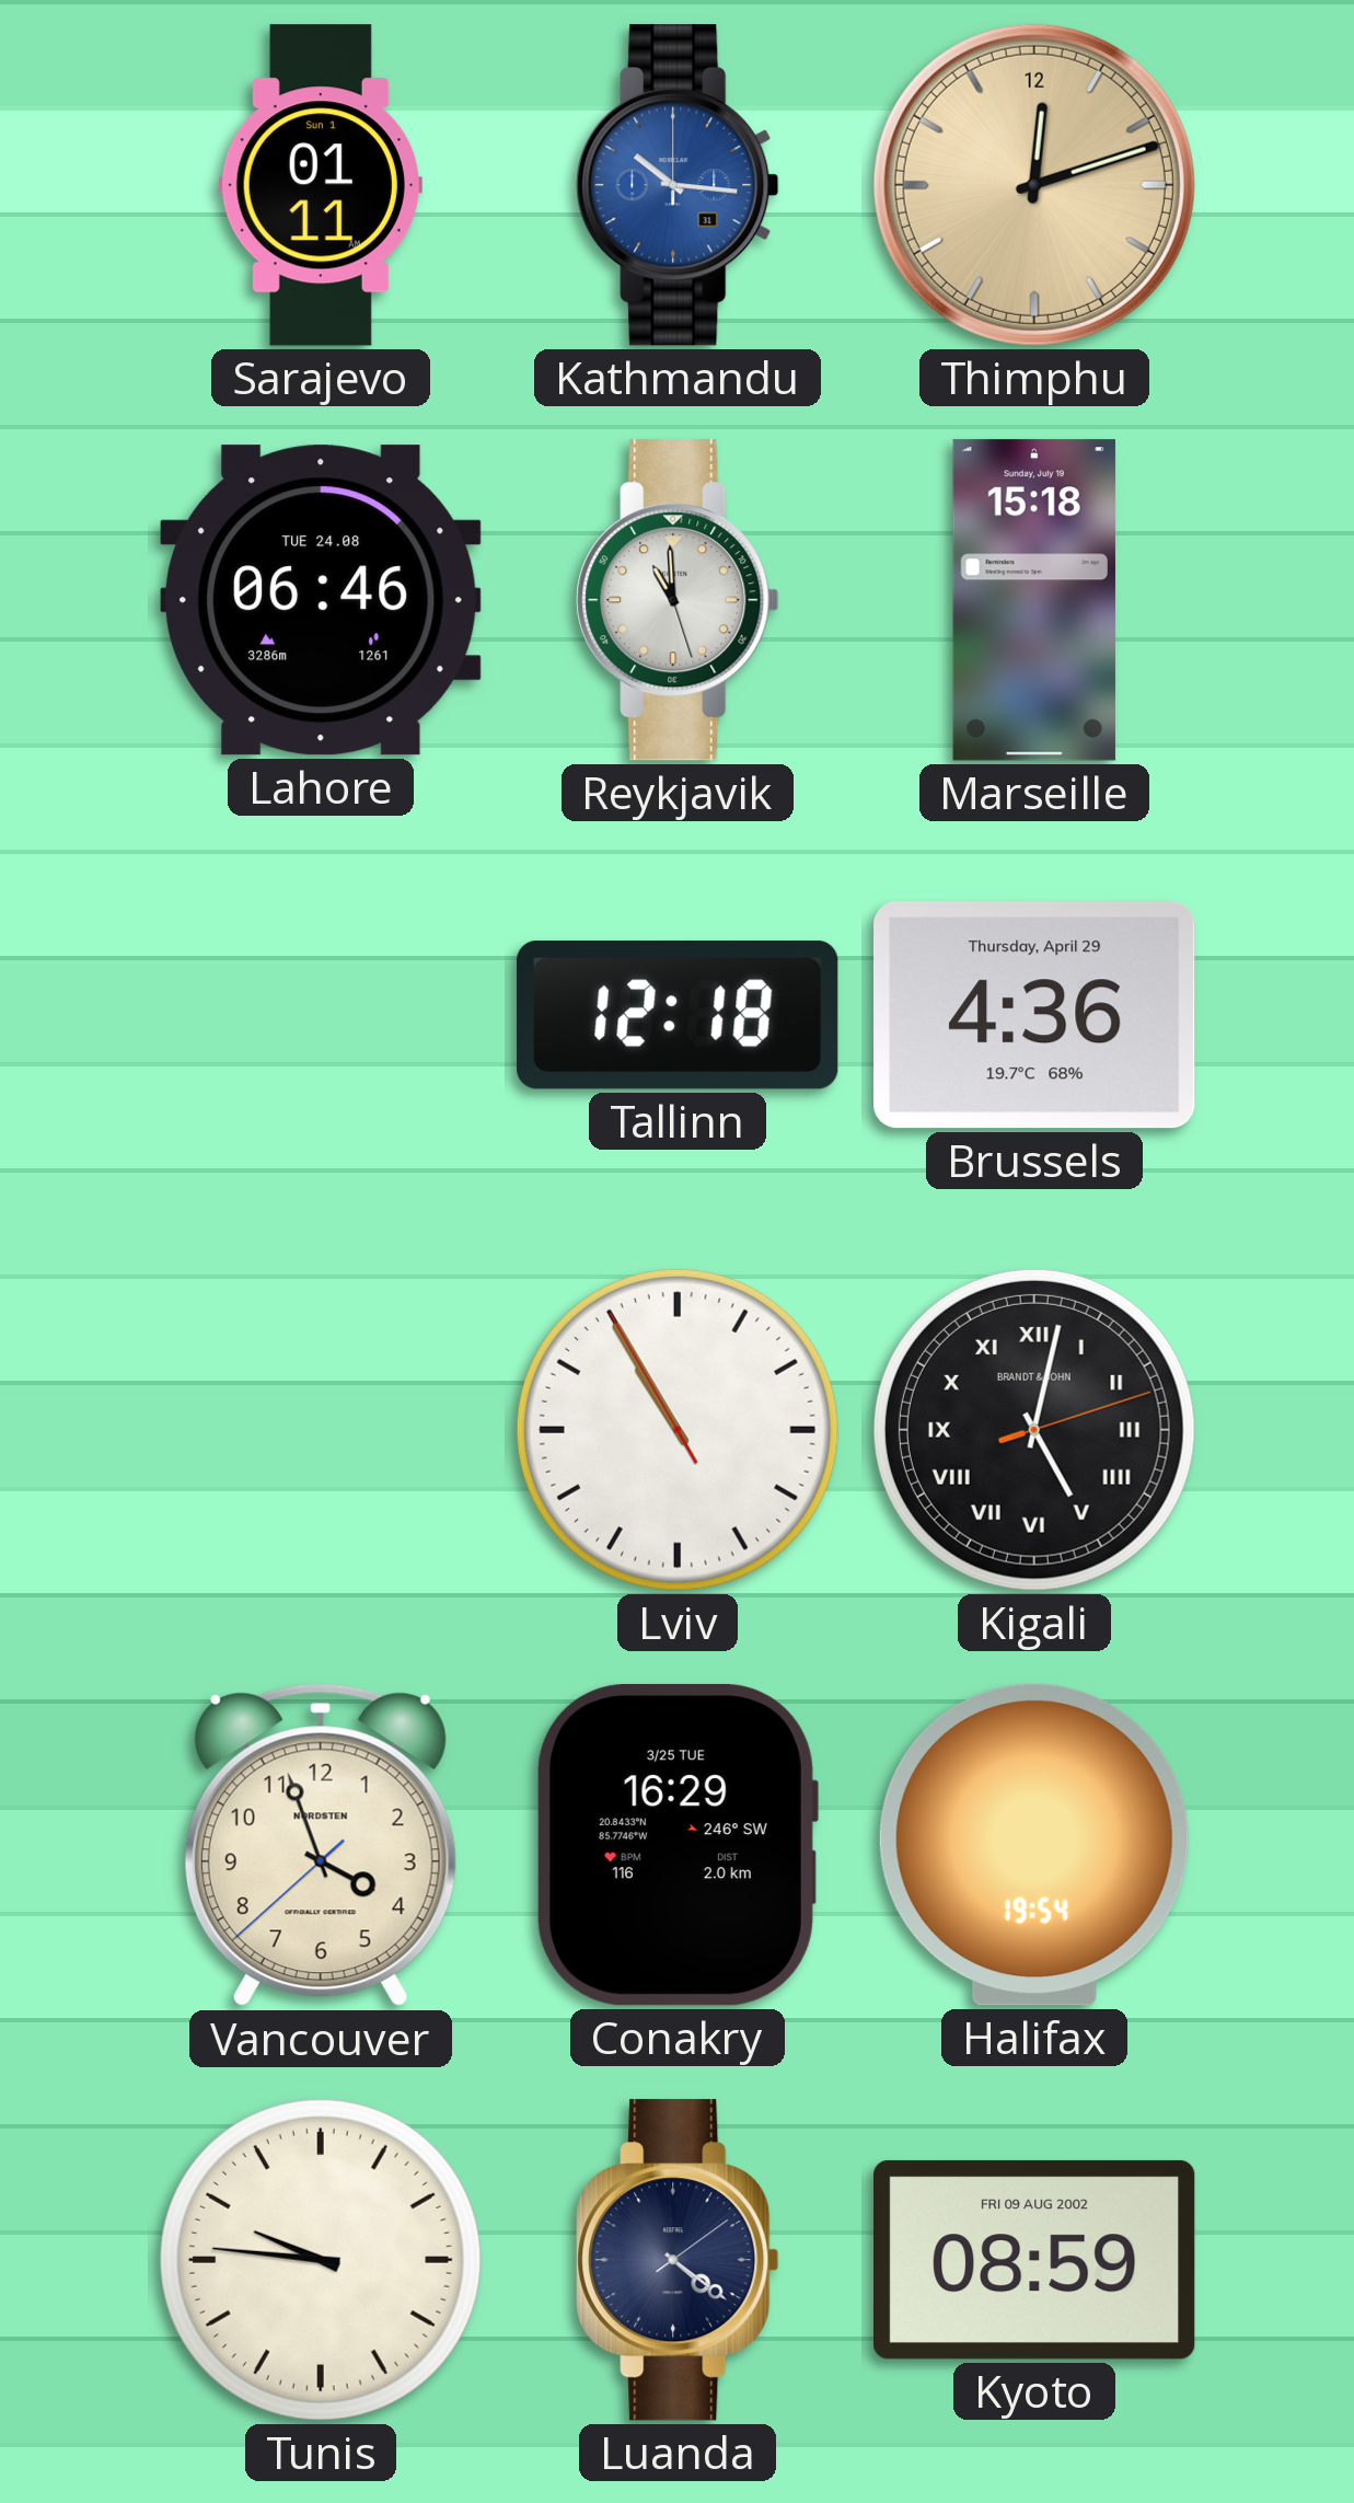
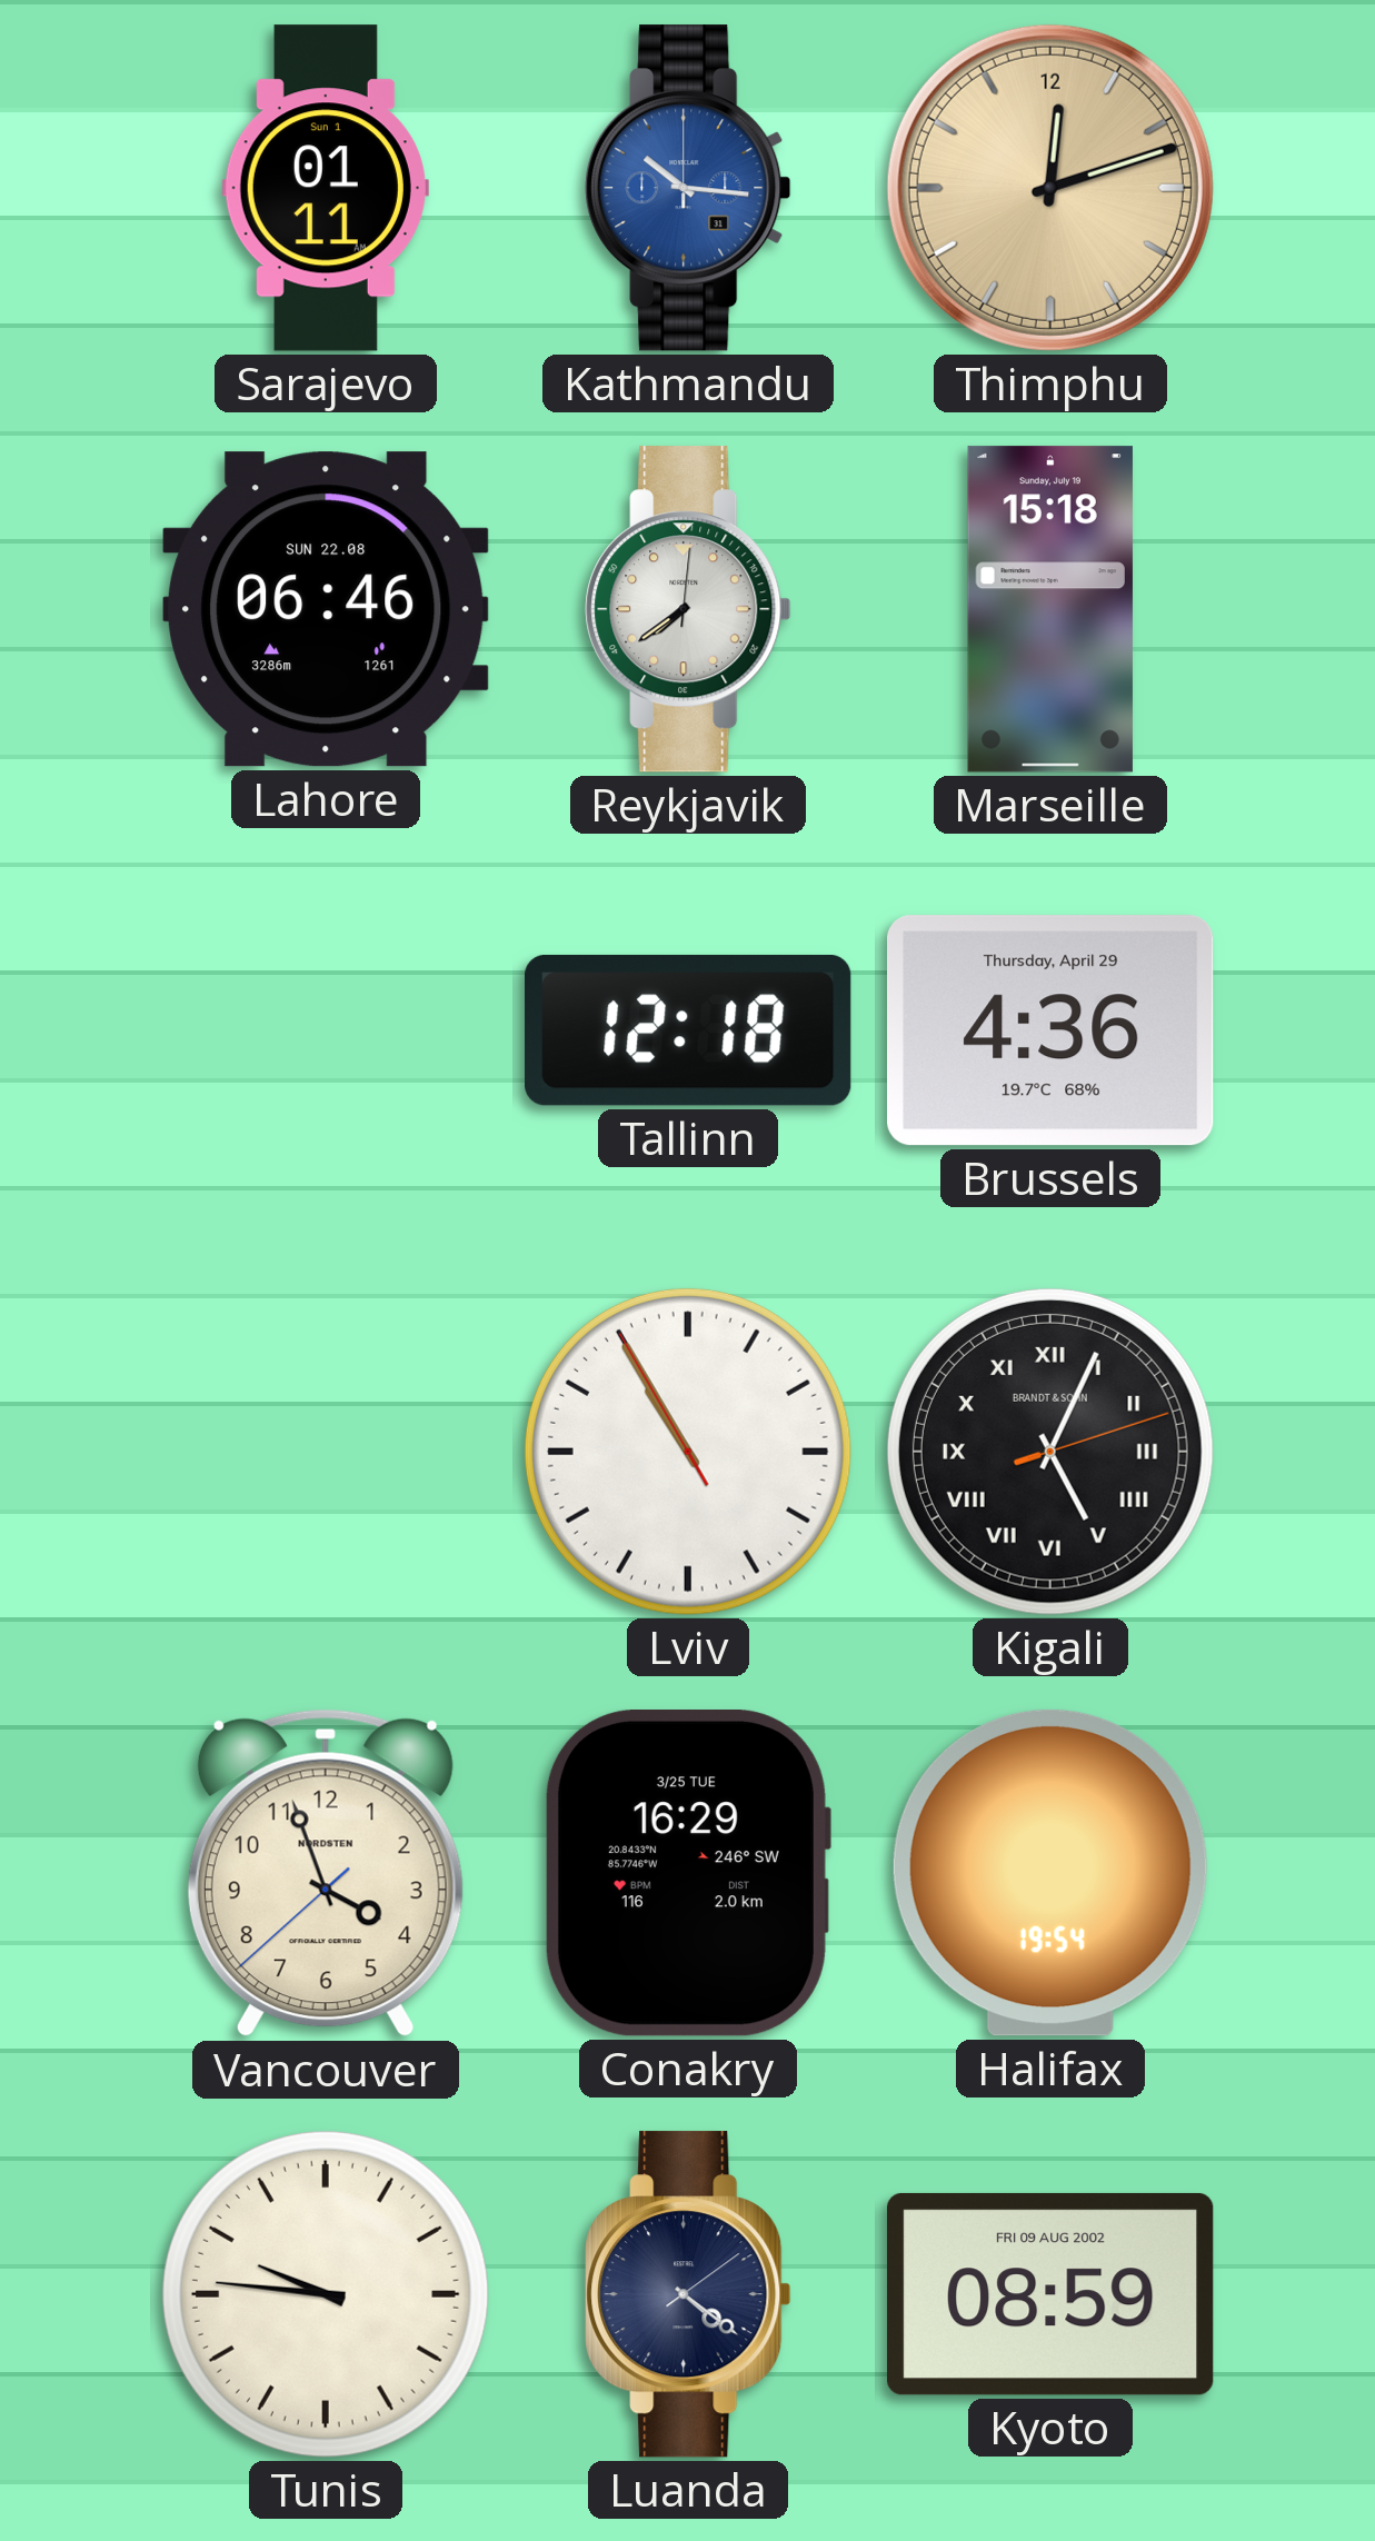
Lahore date: TUE 24.08 -> SUN 22.08 (326, 609)
Reykjavik: 10:59 -> 7:39 (688, 609)
Kigali: 5:02 -> 5:04 (1050, 1452)
